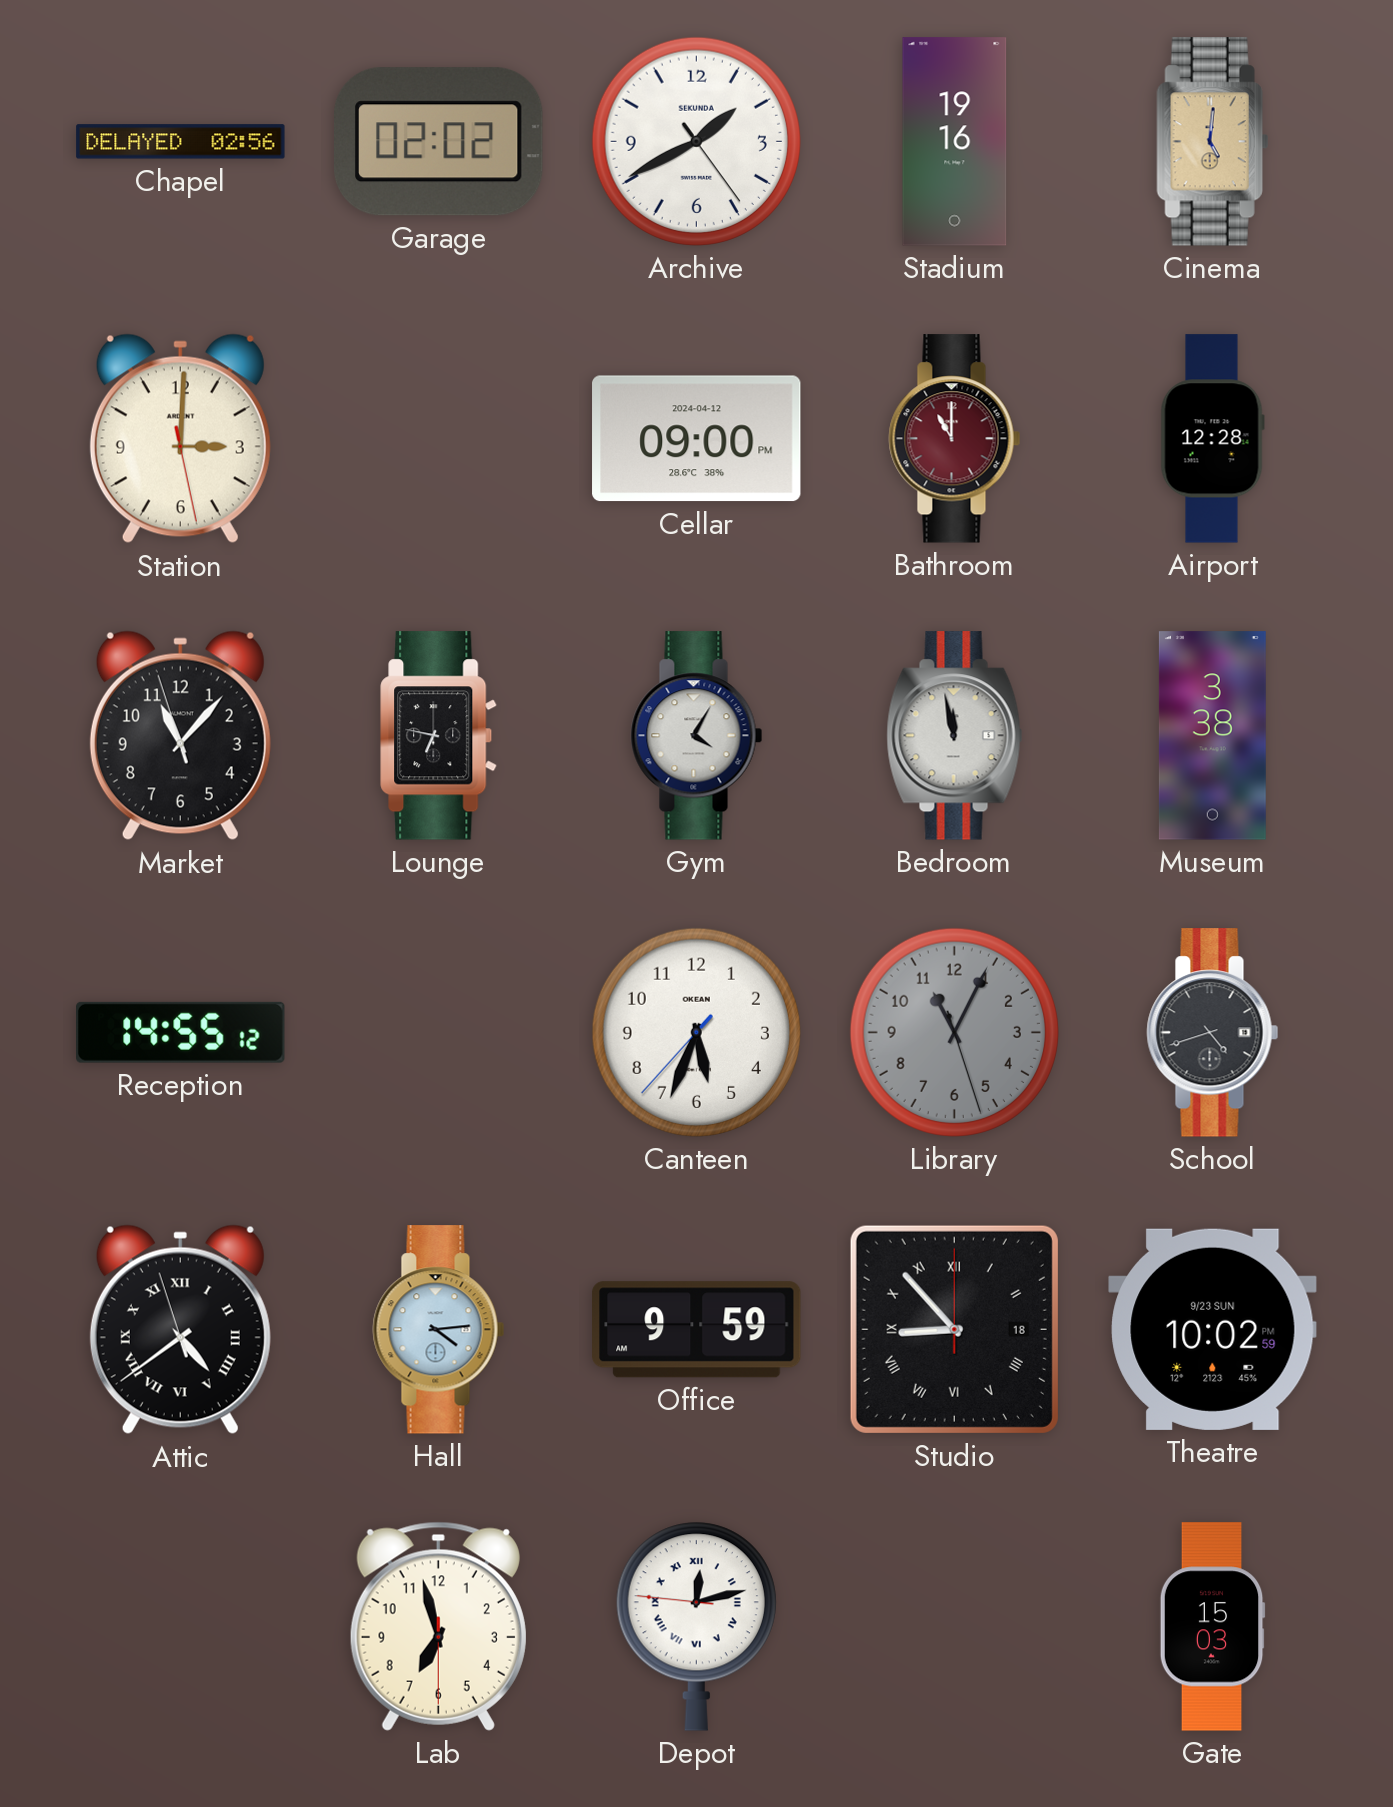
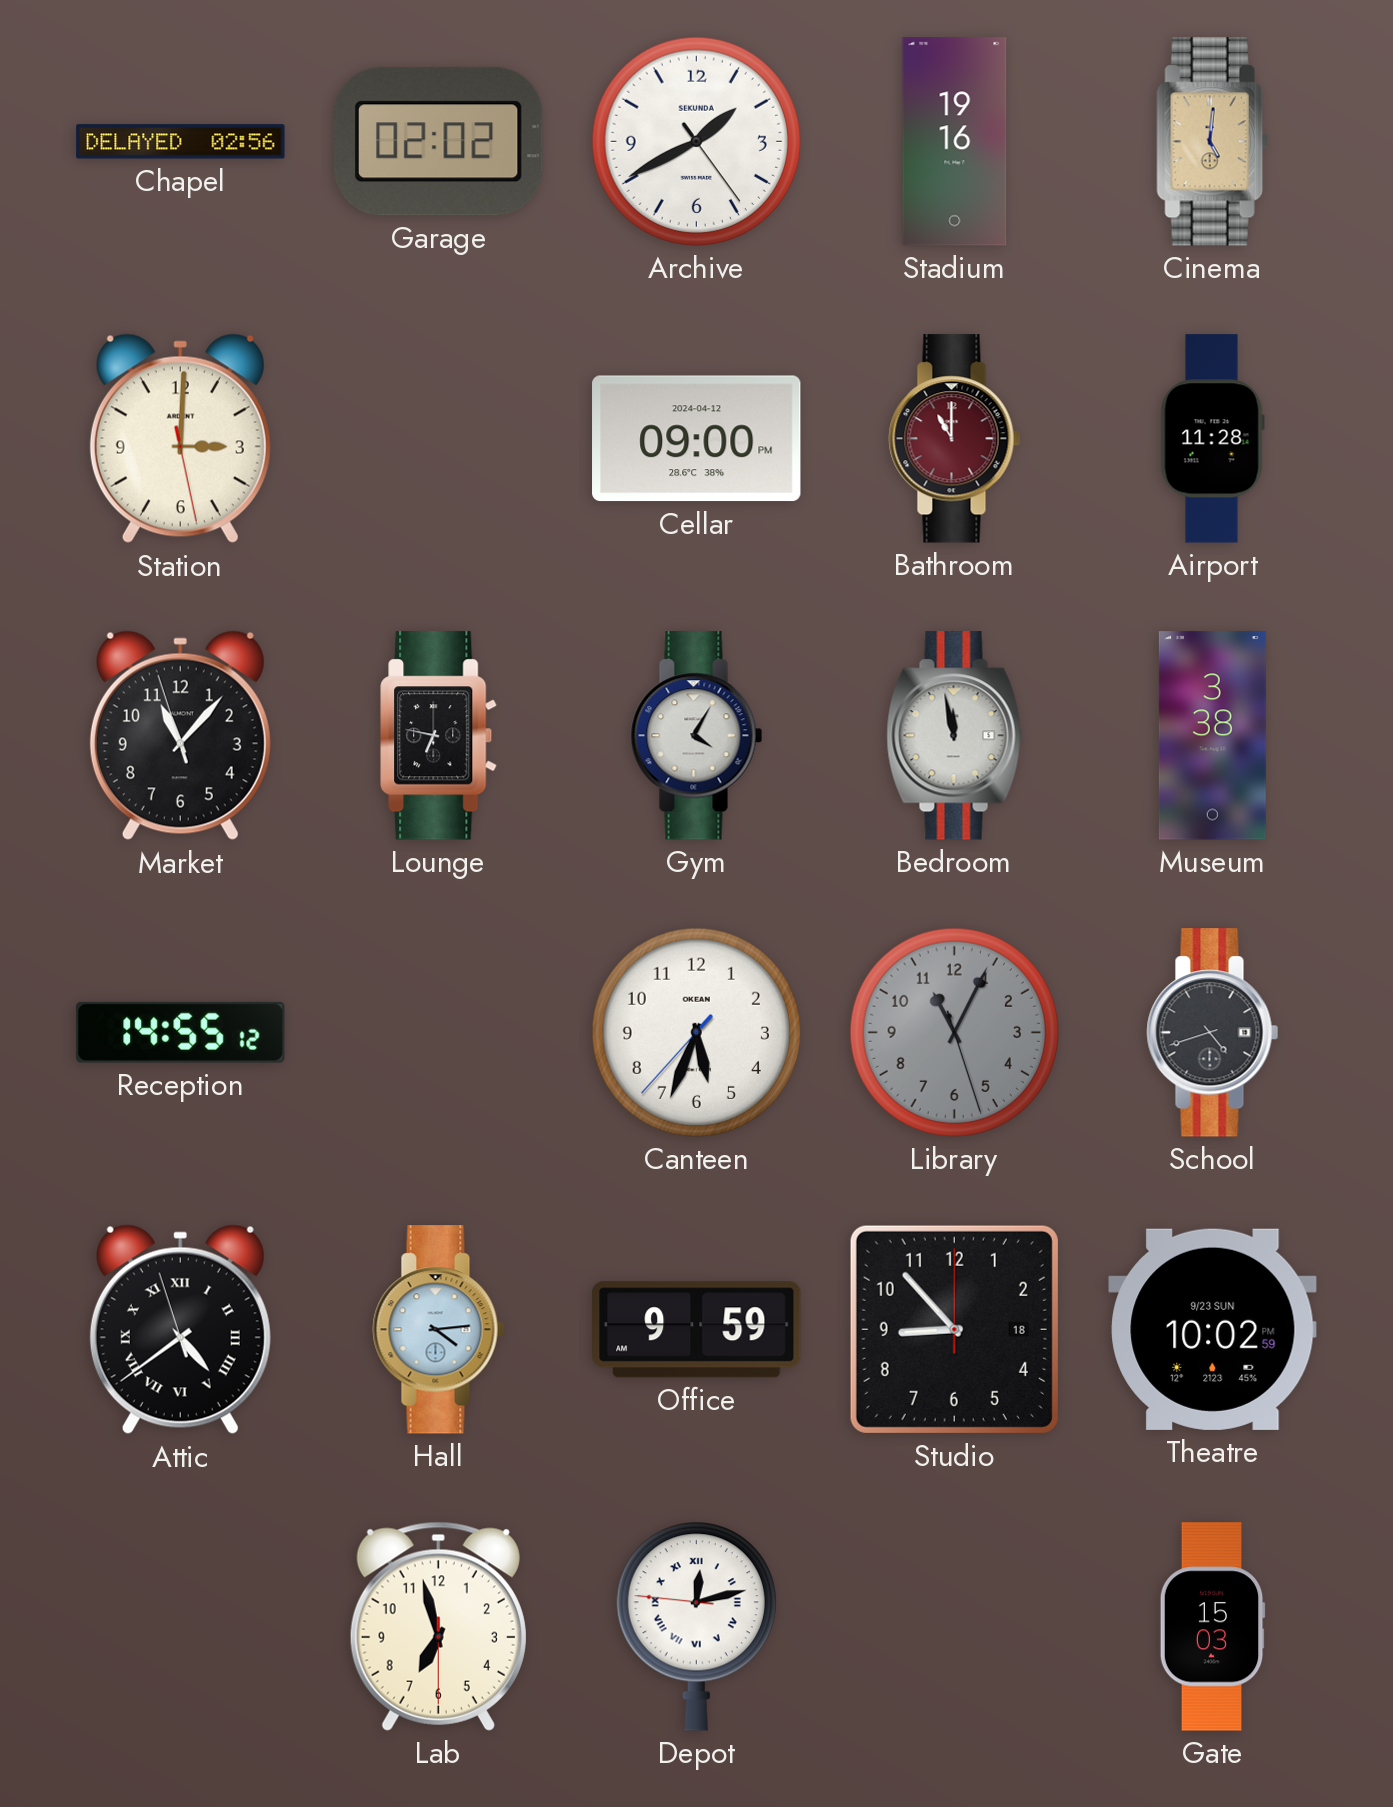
Airport: 12:28 -> 11:28 (1212, 439)
Studio numerals: Roman -> Arabic (954, 1329)
